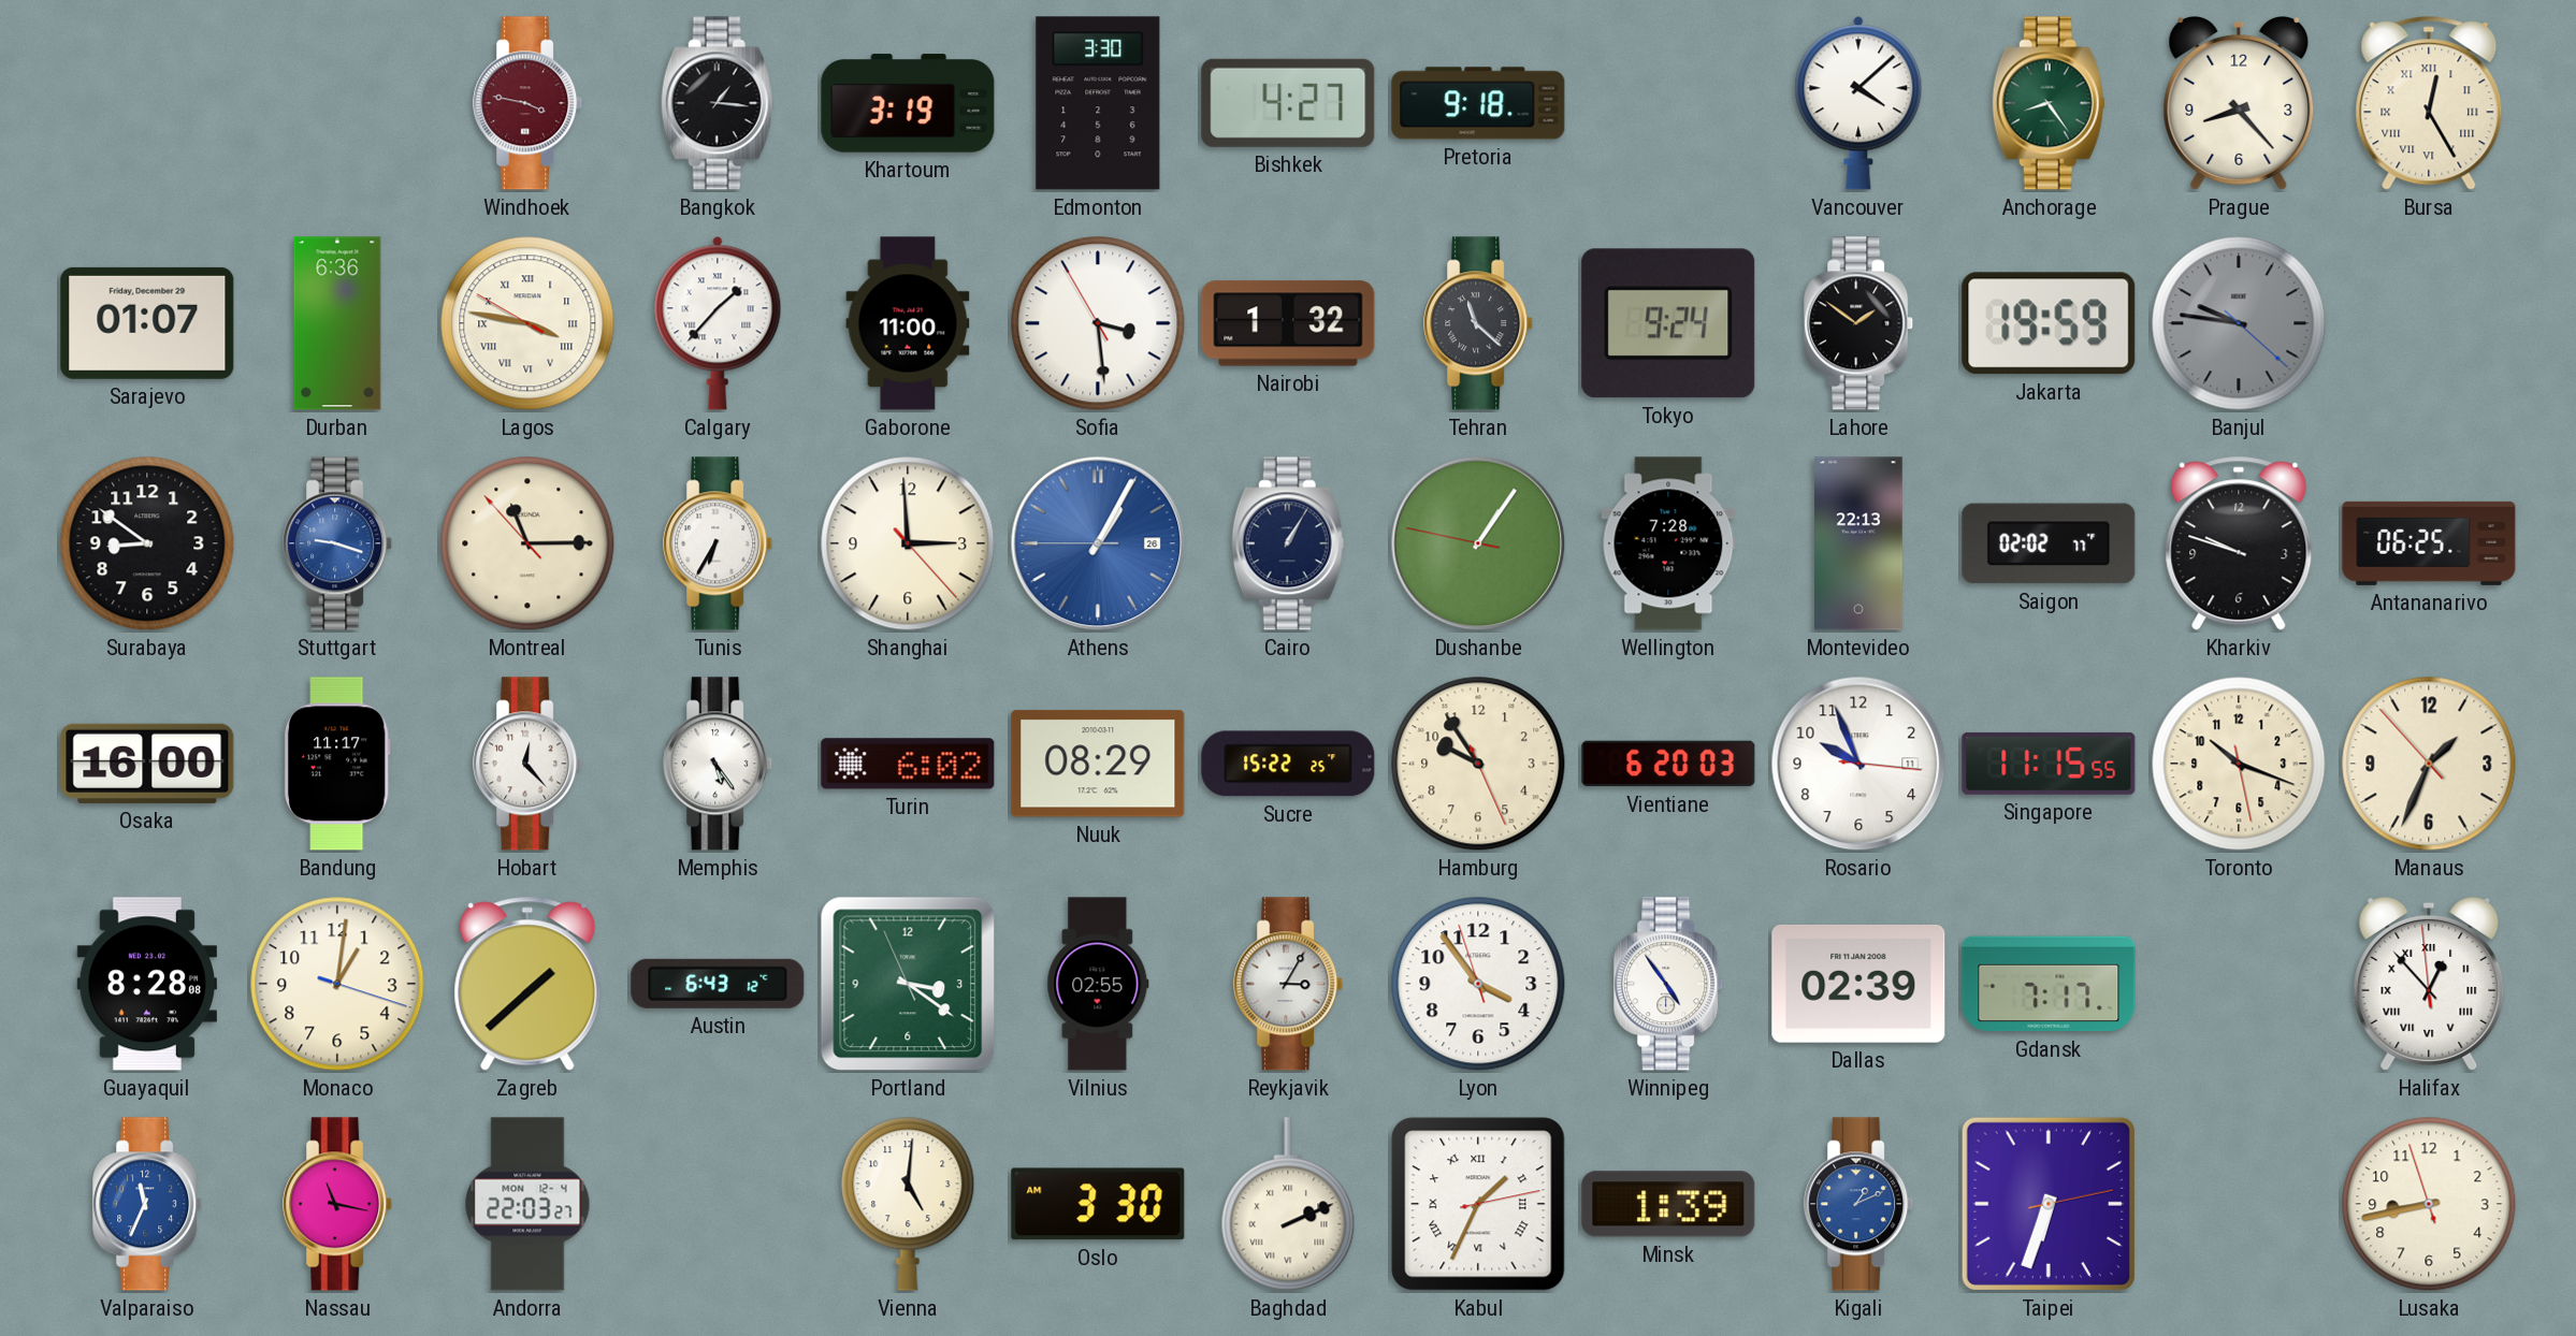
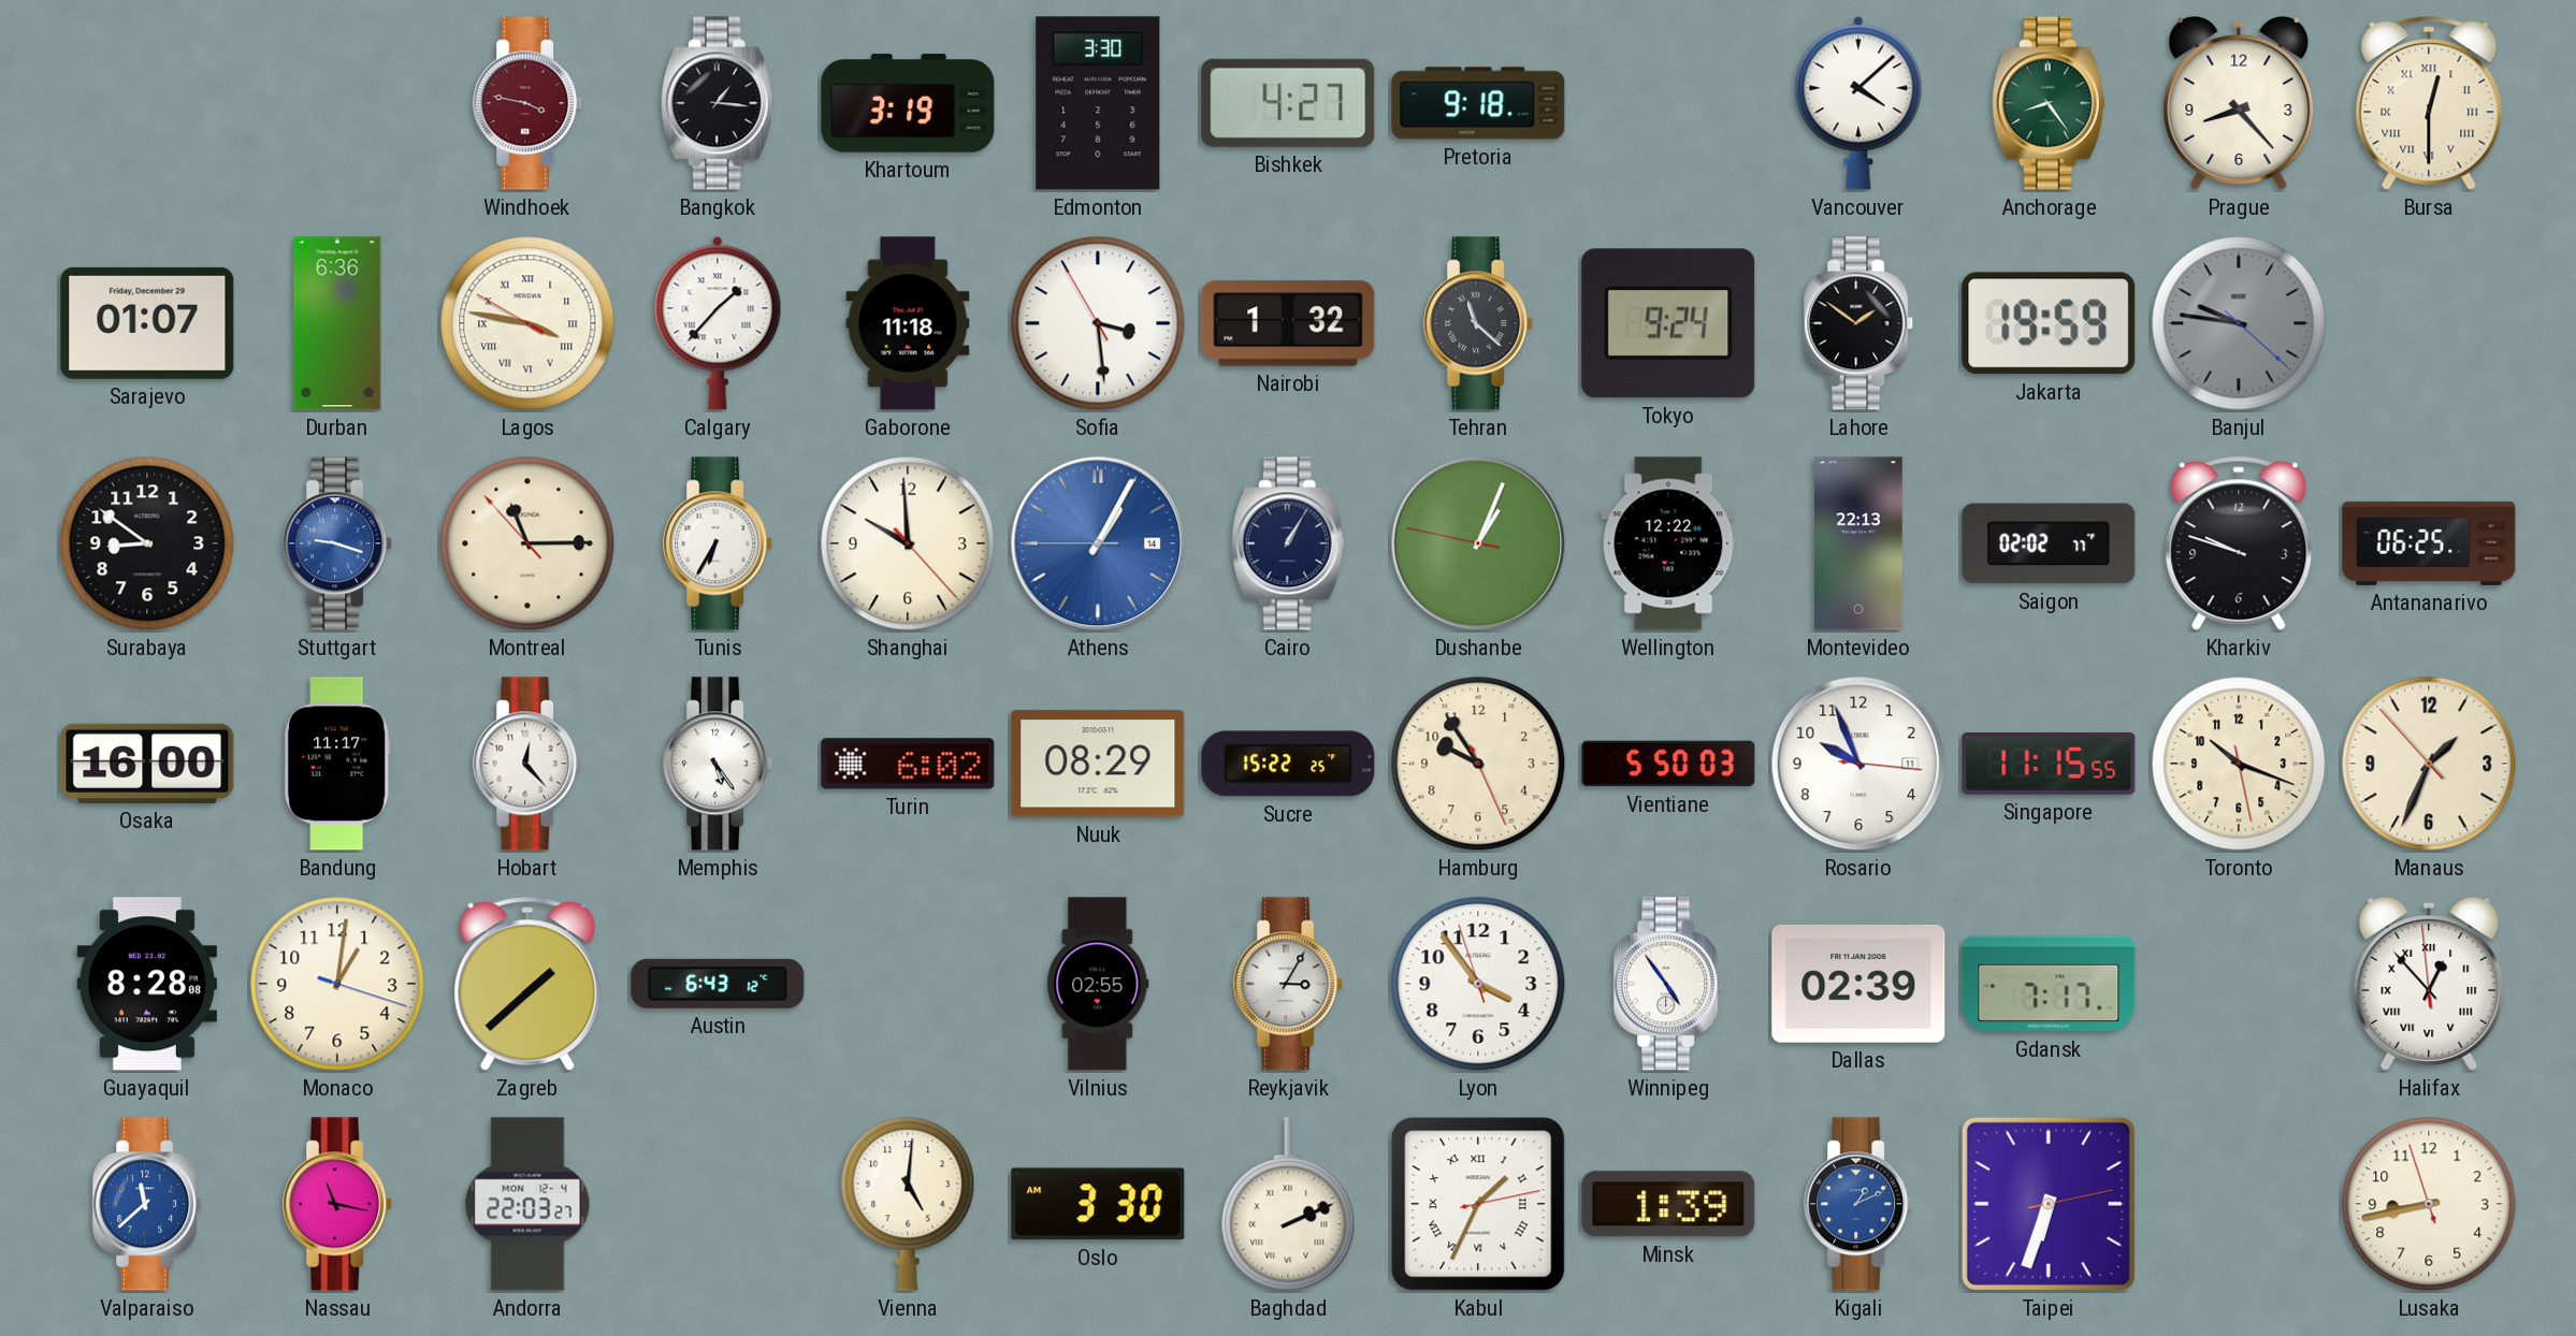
Bursa: 12:25 -> 12:30 (2429, 103)
Gaborone: 11:00 -> 11:18 (908, 323)
Shanghai: 2:59 -> 9:59 (908, 543)
Athens date: 26 -> 14 (1098, 543)
Dushanbe: 1:05 -> 1:03 (1478, 543)
Wellington: 7:28 -> 12:22 (1668, 543)
Vientiane: 6:20 -> 5:50 (1668, 764)
Portland: 3:20 -> none (908, 984)
Valparaiso: 11:34 -> 11:38 (148, 1204)
